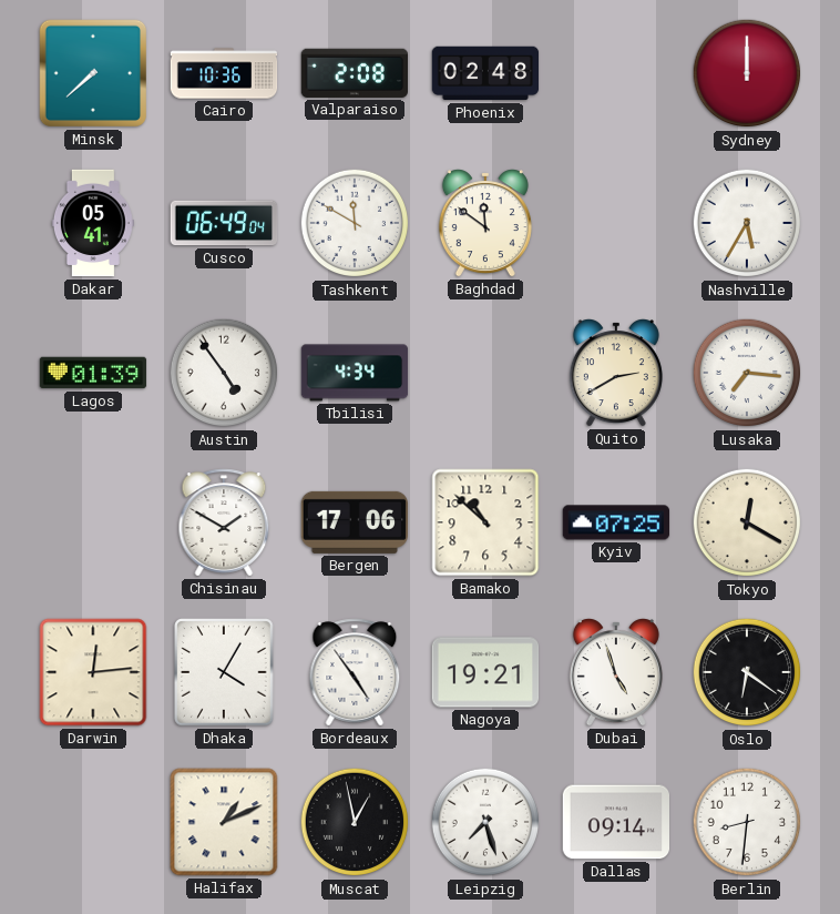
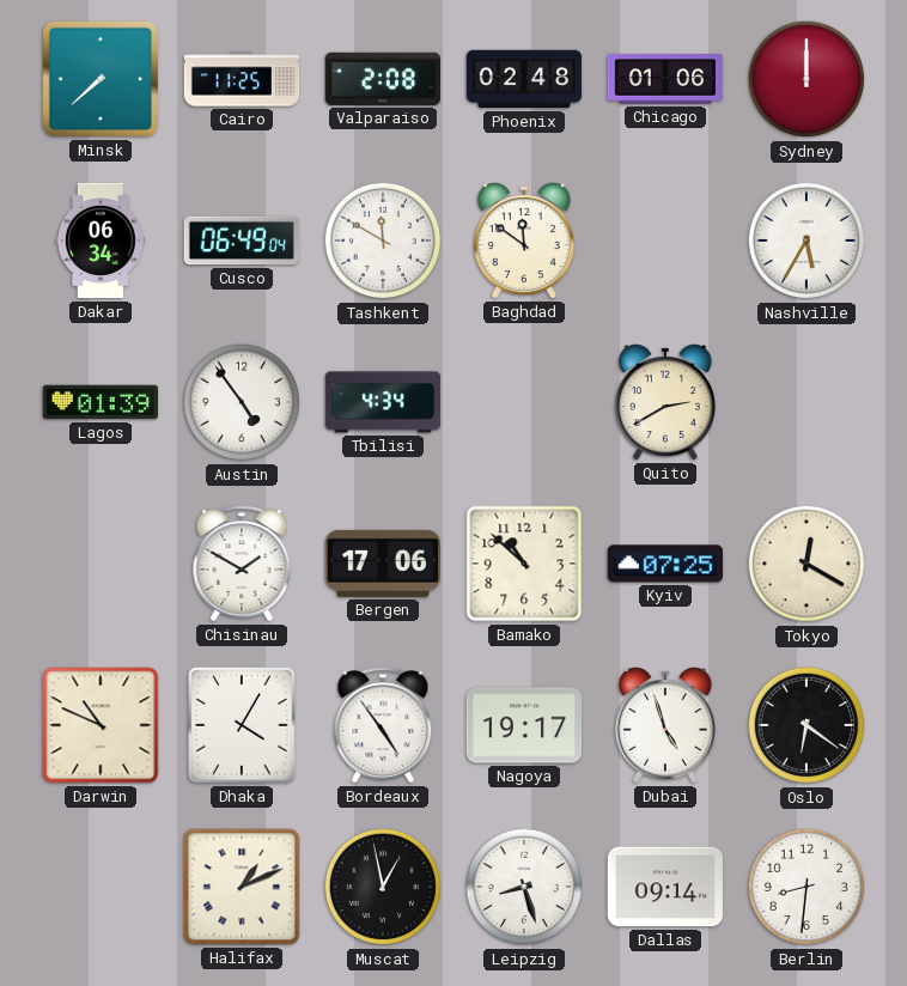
Cairo: 10:36 -> 11:25 (242, 79)
Chicago: none -> 01:06 (665, 79)
Dakar: 05:41 -> 06:34 (101, 241)
Lusaka: 7:16 -> none (747, 373)
Darwin: 12:14 -> 10:49 (101, 725)
Nagoya: 19:21 -> 19:17 (524, 725)
Leipzig: 7:27 -> 8:27 (524, 887)
